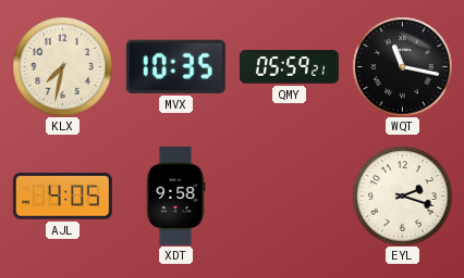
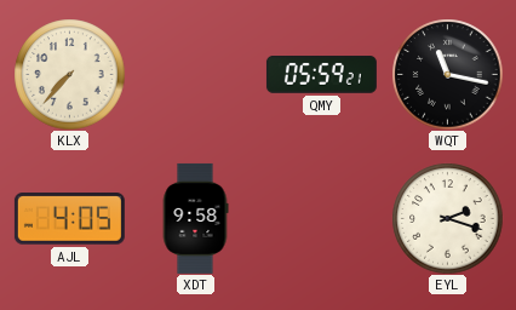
KLX: 7:32 -> 7:37 (69, 74)
MVX: 10:35 -> none (175, 66)
